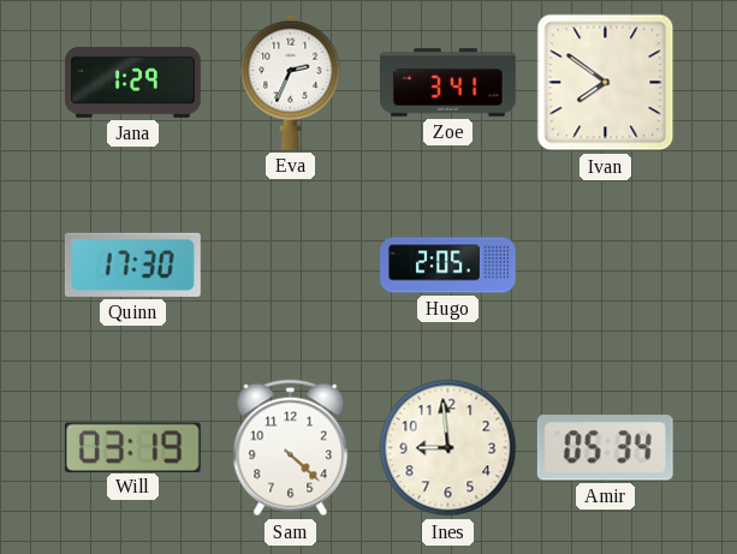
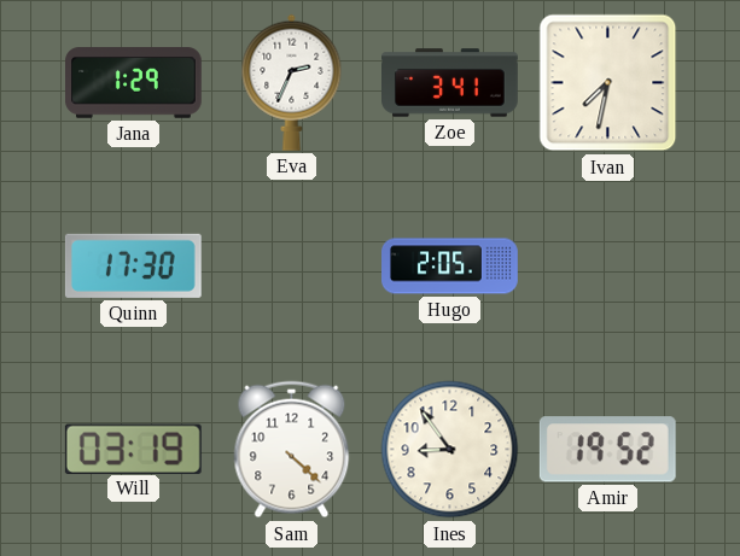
Ivan: 7:51 -> 7:32 (608, 83)
Ines: 8:59 -> 8:54 (450, 450)
Amir: 05:34 -> 19:52 (607, 450)
